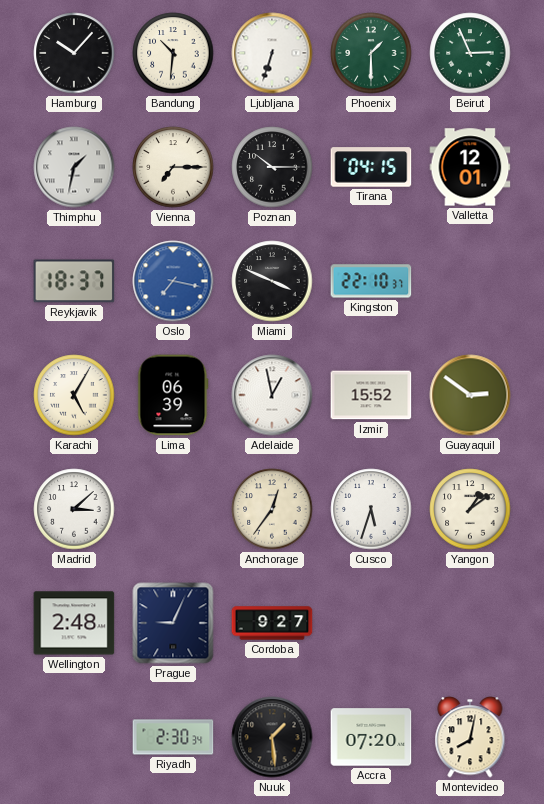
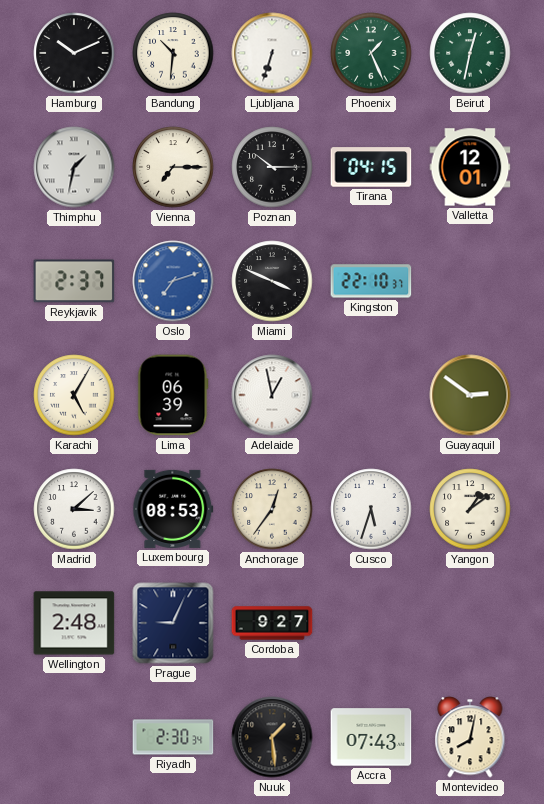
Hamburg: 10:07 -> 10:11 (74, 53)
Phoenix: 1:30 -> 1:26 (371, 53)
Beirut: 2:56 -> 12:32 (470, 53)
Reykjavik: 18:37 -> 2:37 (74, 281)
Oslo: 7:17 -> 7:12 (173, 281)
Izmir: 15:52 -> none (371, 395)
Luxembourg: none -> 08:53 (173, 509)
Accra: 07:20 -> 07:43 (371, 737)
